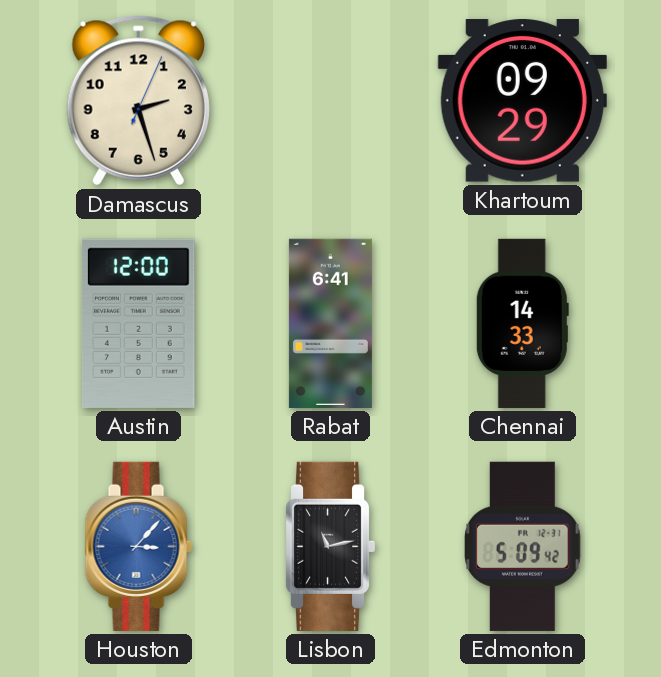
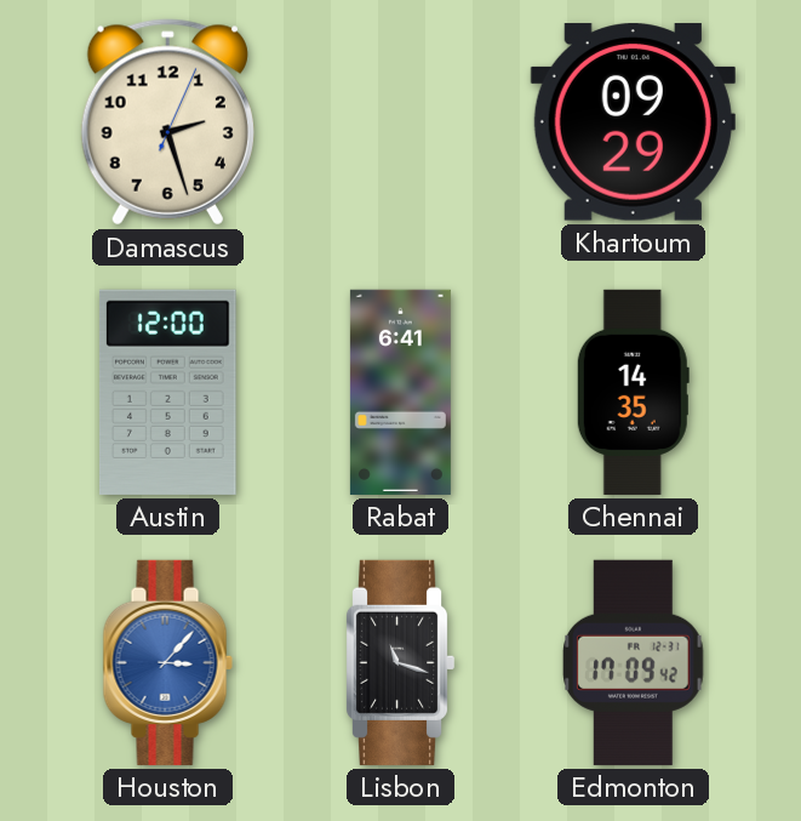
Chennai: 14:33 -> 14:35 (633, 392)
Lisbon: 11:13 -> 11:18 (400, 662)
Edmonton: 5:09 -> 17:09 (634, 662)
